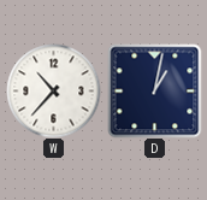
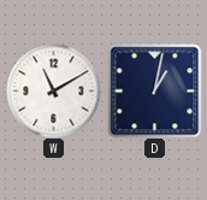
W: 10:37 -> 11:10 (53, 90)
